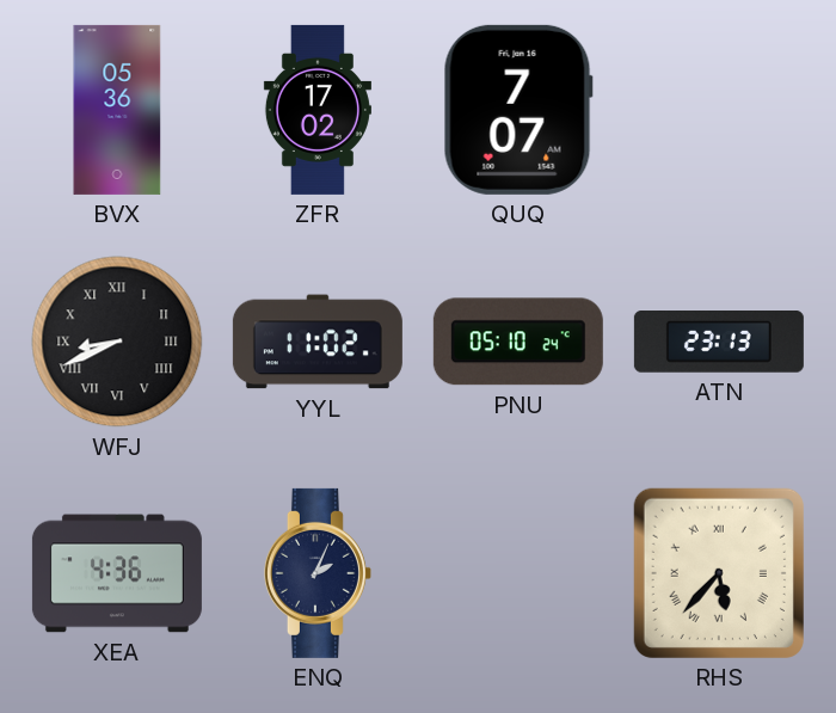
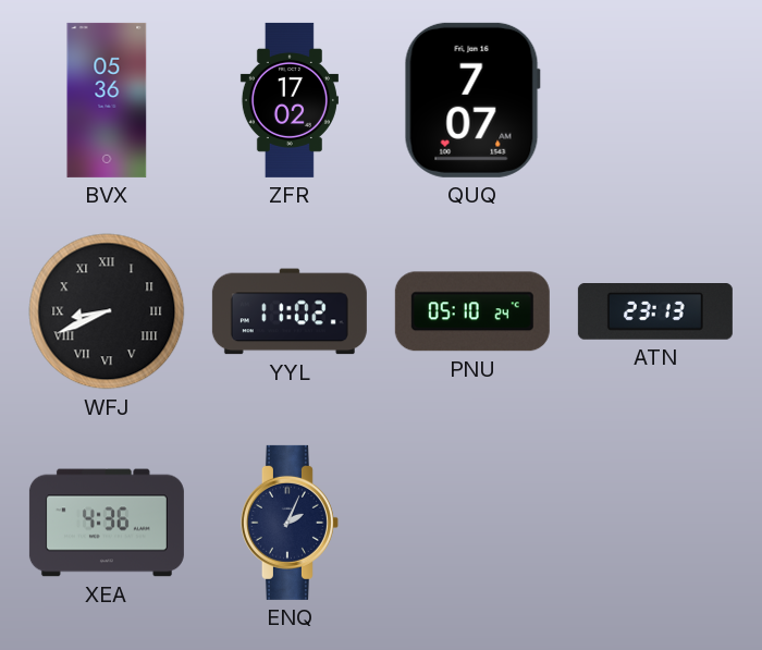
RHS: 5:37 -> none (719, 573)
